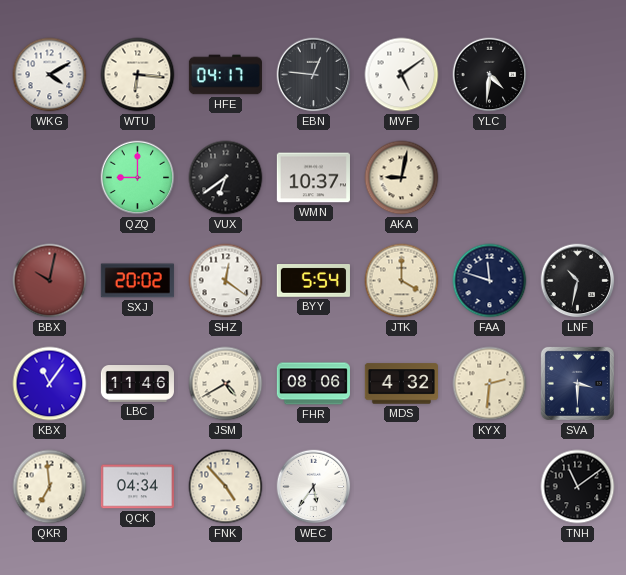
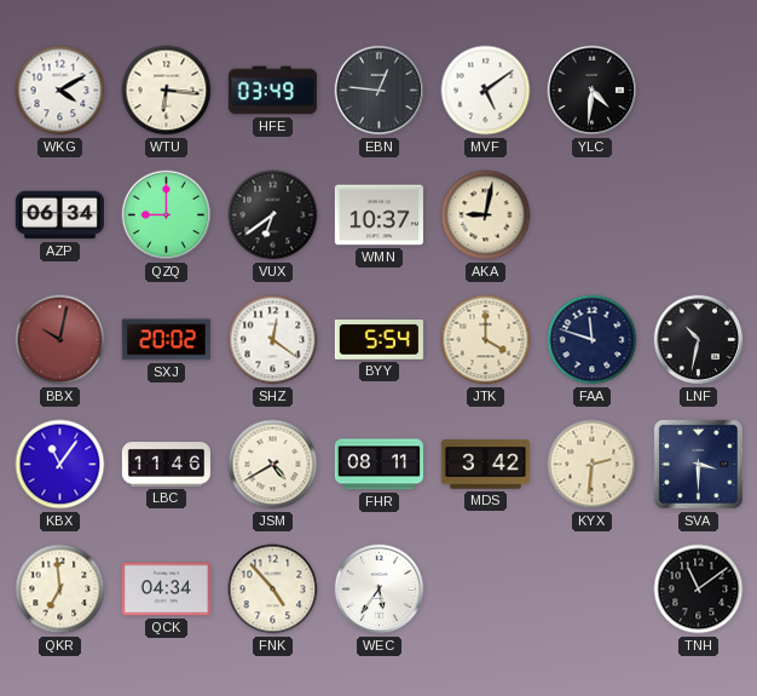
HFE: 04:17 -> 03:49 (272, 91)
AZP: none -> 06:34 (59, 215)
FHR: 08:06 -> 08:11 (379, 465)
MDS: 4:32 -> 3:42 (485, 465)
